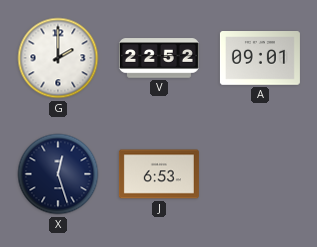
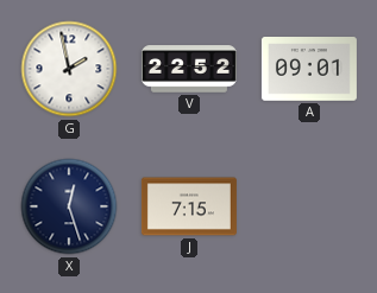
G: 2:00 -> 1:58 (69, 69)
J: 6:53 -> 7:15 (189, 206)
